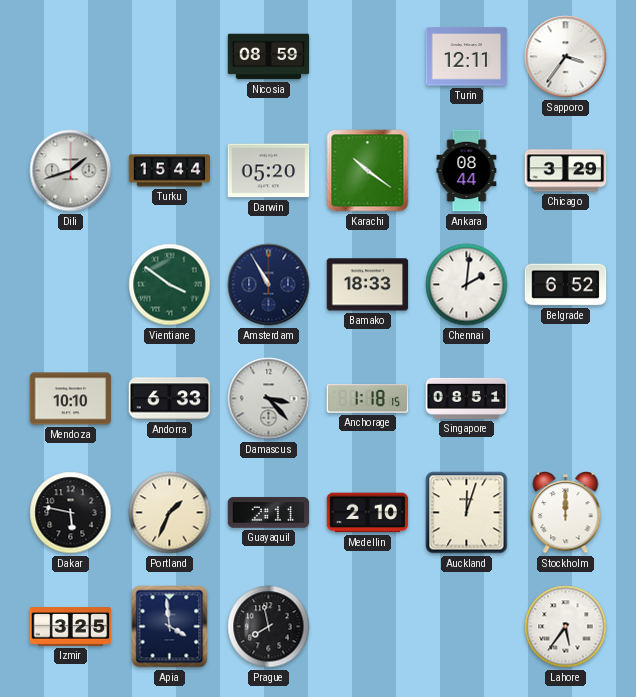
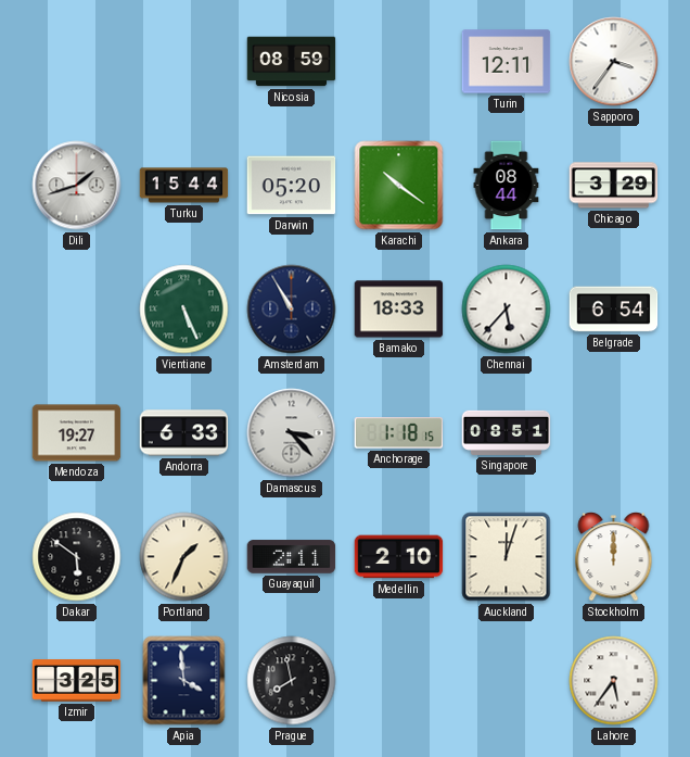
Vientiane: 3:51 -> 5:26 (184, 310)
Chennai: 2:01 -> 5:37 (507, 310)
Belgrade: 6:52 -> 6:54 (614, 310)
Mendoza: 10:10 -> 19:27 (77, 433)
Dakar: 5:47 -> 5:51 (77, 557)
